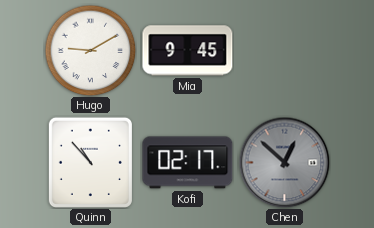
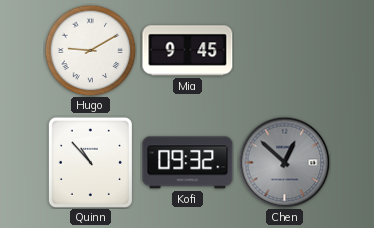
Kofi: 02:17 -> 09:32 (188, 163)
